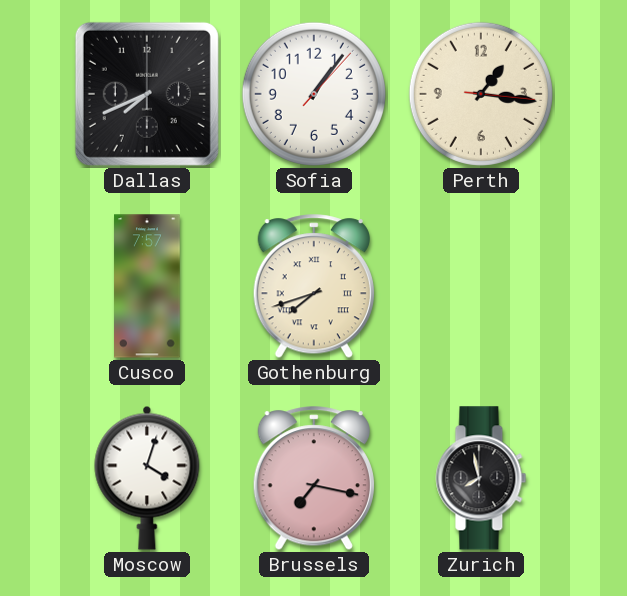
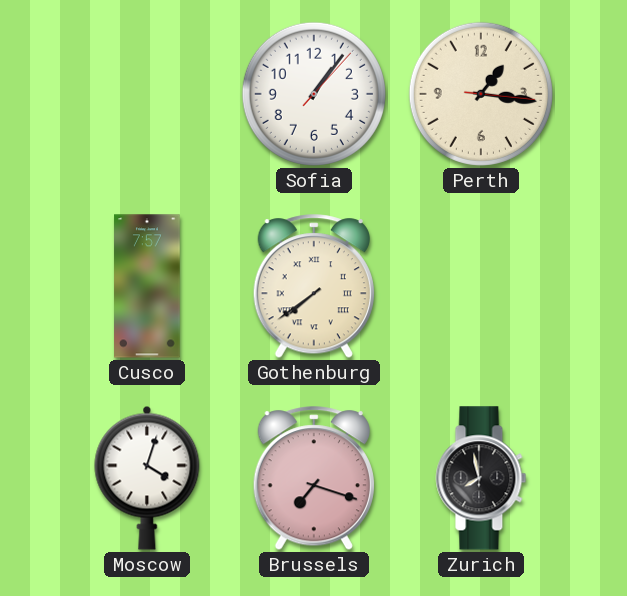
Dallas: 7:41 -> none (147, 94)
Gothenburg: 7:42 -> 7:39 (314, 287)
Brussels: 7:17 -> 7:18 (314, 479)
